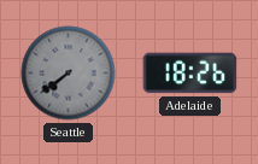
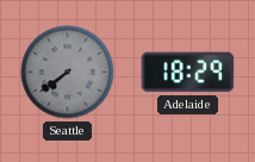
Adelaide: 18:26 -> 18:29 (188, 73)
